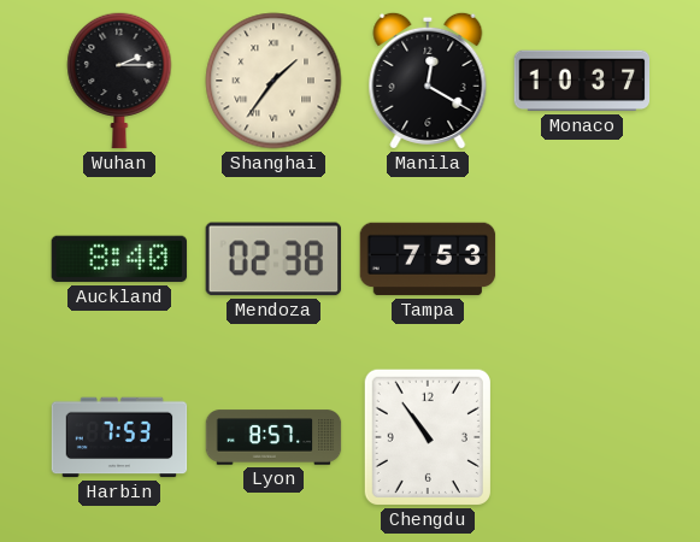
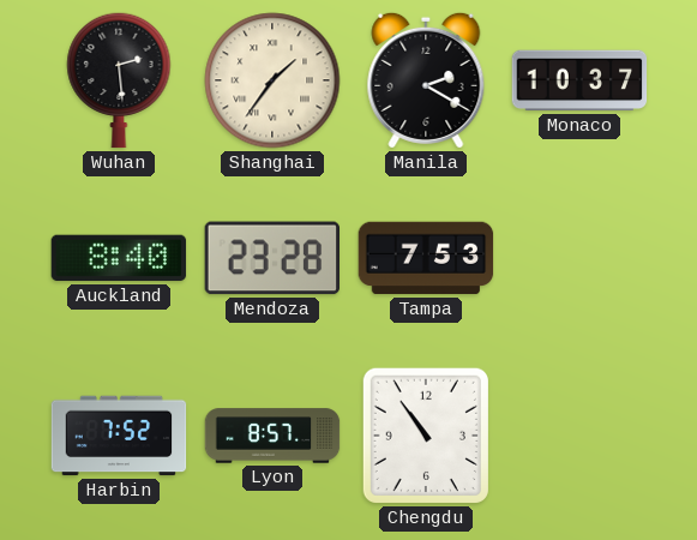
Wuhan: 2:15 -> 2:29 (119, 80)
Manila: 12:20 -> 2:20 (426, 80)
Mendoza: 02:38 -> 23:28 (271, 258)
Harbin: 7:53 -> 7:52 (119, 436)
